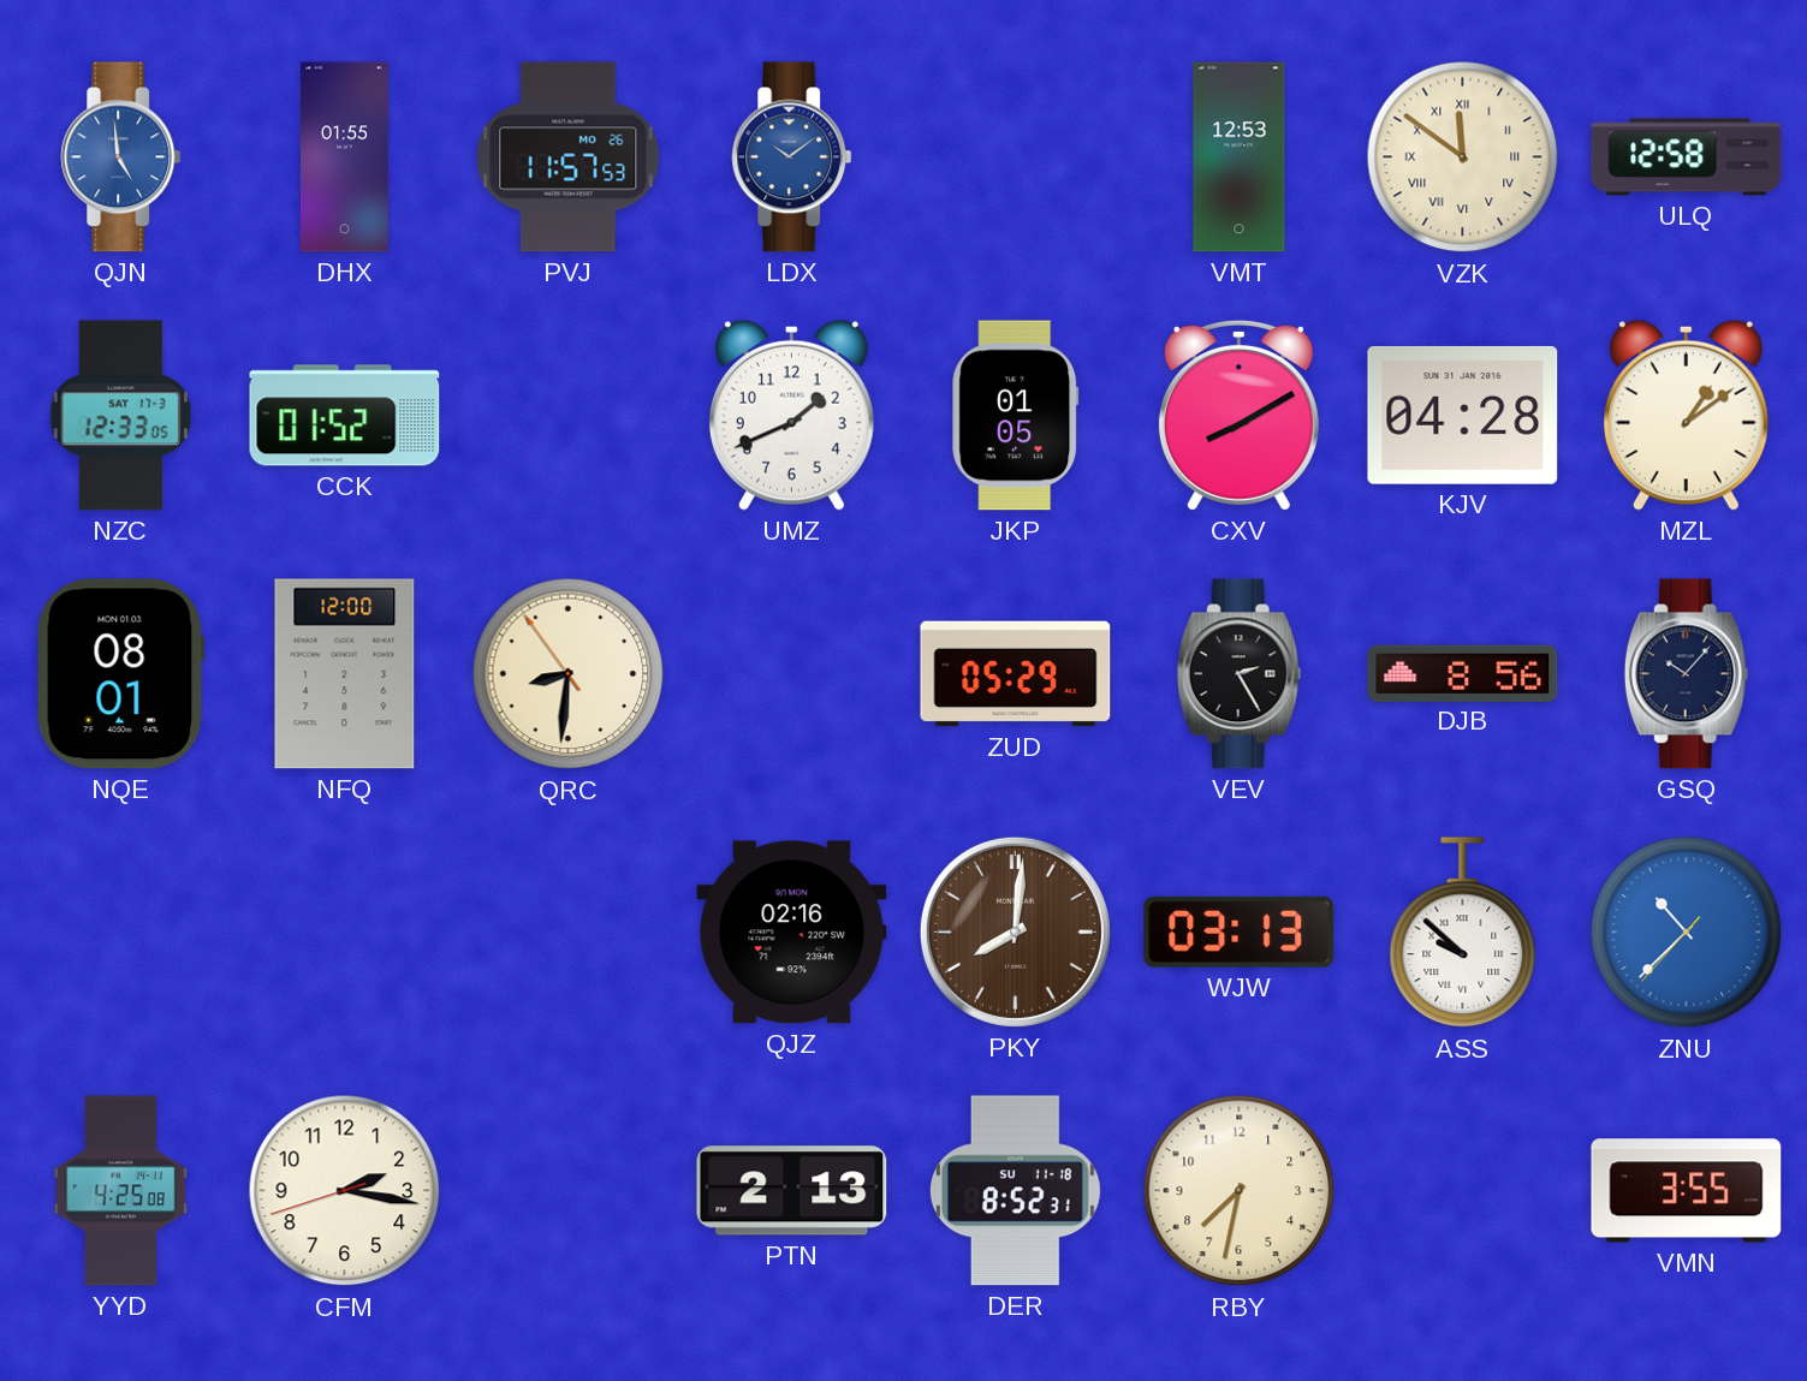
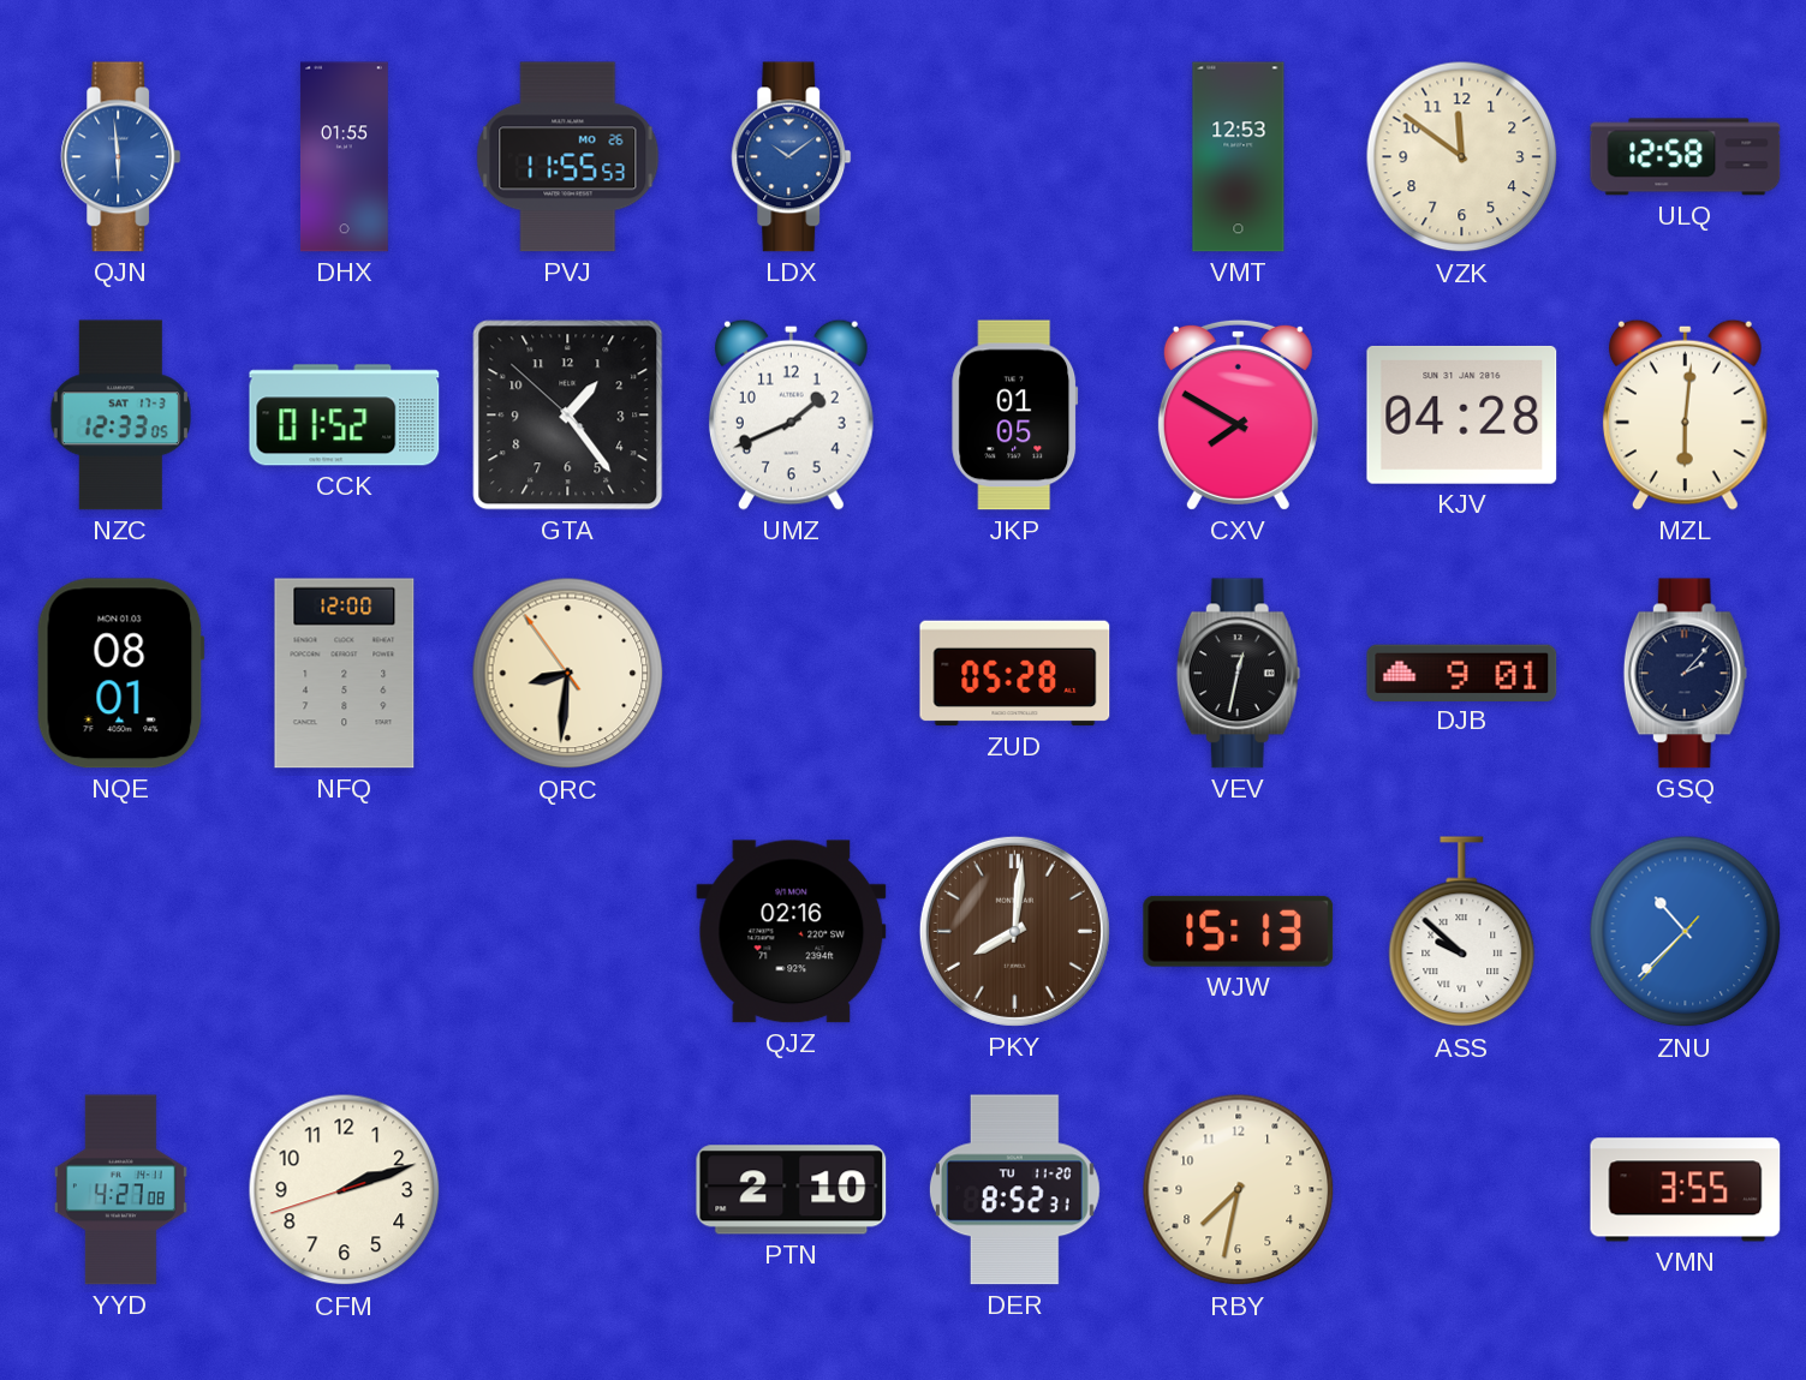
QJN: 4:59 -> 5:59 (121, 157)
PVJ: 11:57 -> 11:55 (568, 157)
VZK numerals: Roman -> Arabic (1462, 157)
GTA: none -> 1:23 (568, 416)
CXV: 8:10 -> 7:50 (1238, 414)
MZL: 1:09 -> 6:01 (1685, 414)
ZUD: 05:29 -> 05:28 (1015, 674)
VEV: 2:25 -> 12:32 (1238, 674)
DJB: 8:56 -> 9:01 (1462, 673)
GSQ: 10:07 -> 2:07 (1685, 674)
WJW: 03:13 -> 15:13 (1239, 931)
YYD: 4:25 -> 4:27 (120, 1190)
CFM: 2:16 -> 2:11 (345, 1190)
PTN: 2:13 -> 2:10 (792, 1190)
DER date: SU 11-18 -> TU 11-20 (1014, 1190)
